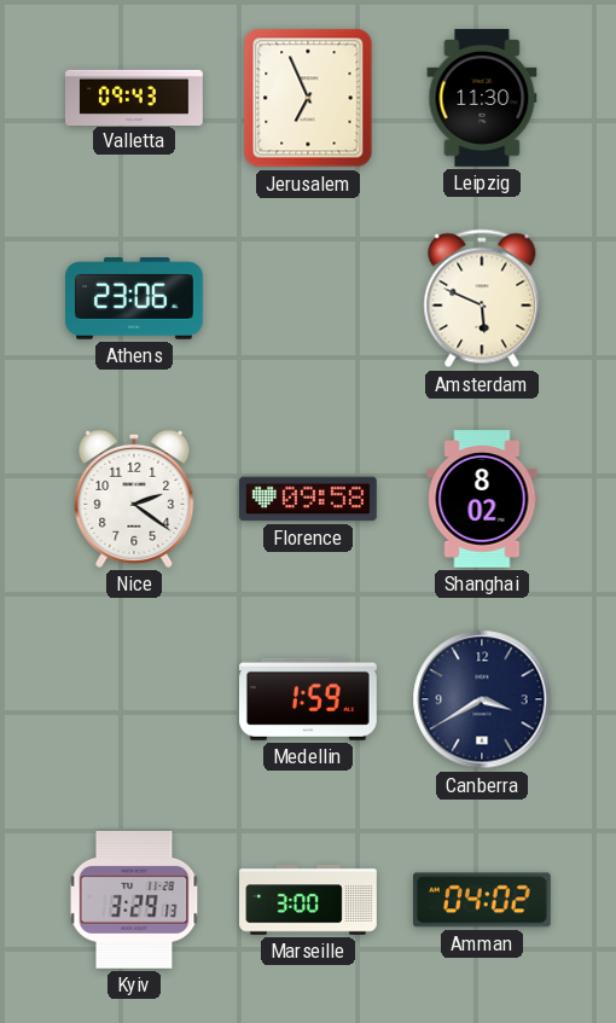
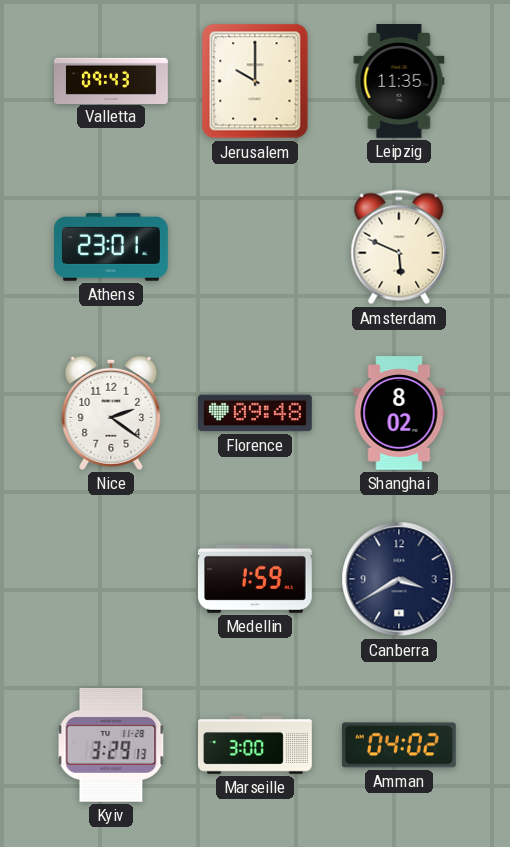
Jerusalem: 6:56 -> 10:00 (255, 81)
Leipzig: 11:30 -> 11:35 (399, 82)
Athens: 23:06 -> 23:01 (112, 247)
Florence: 09:58 -> 09:48 (256, 413)
